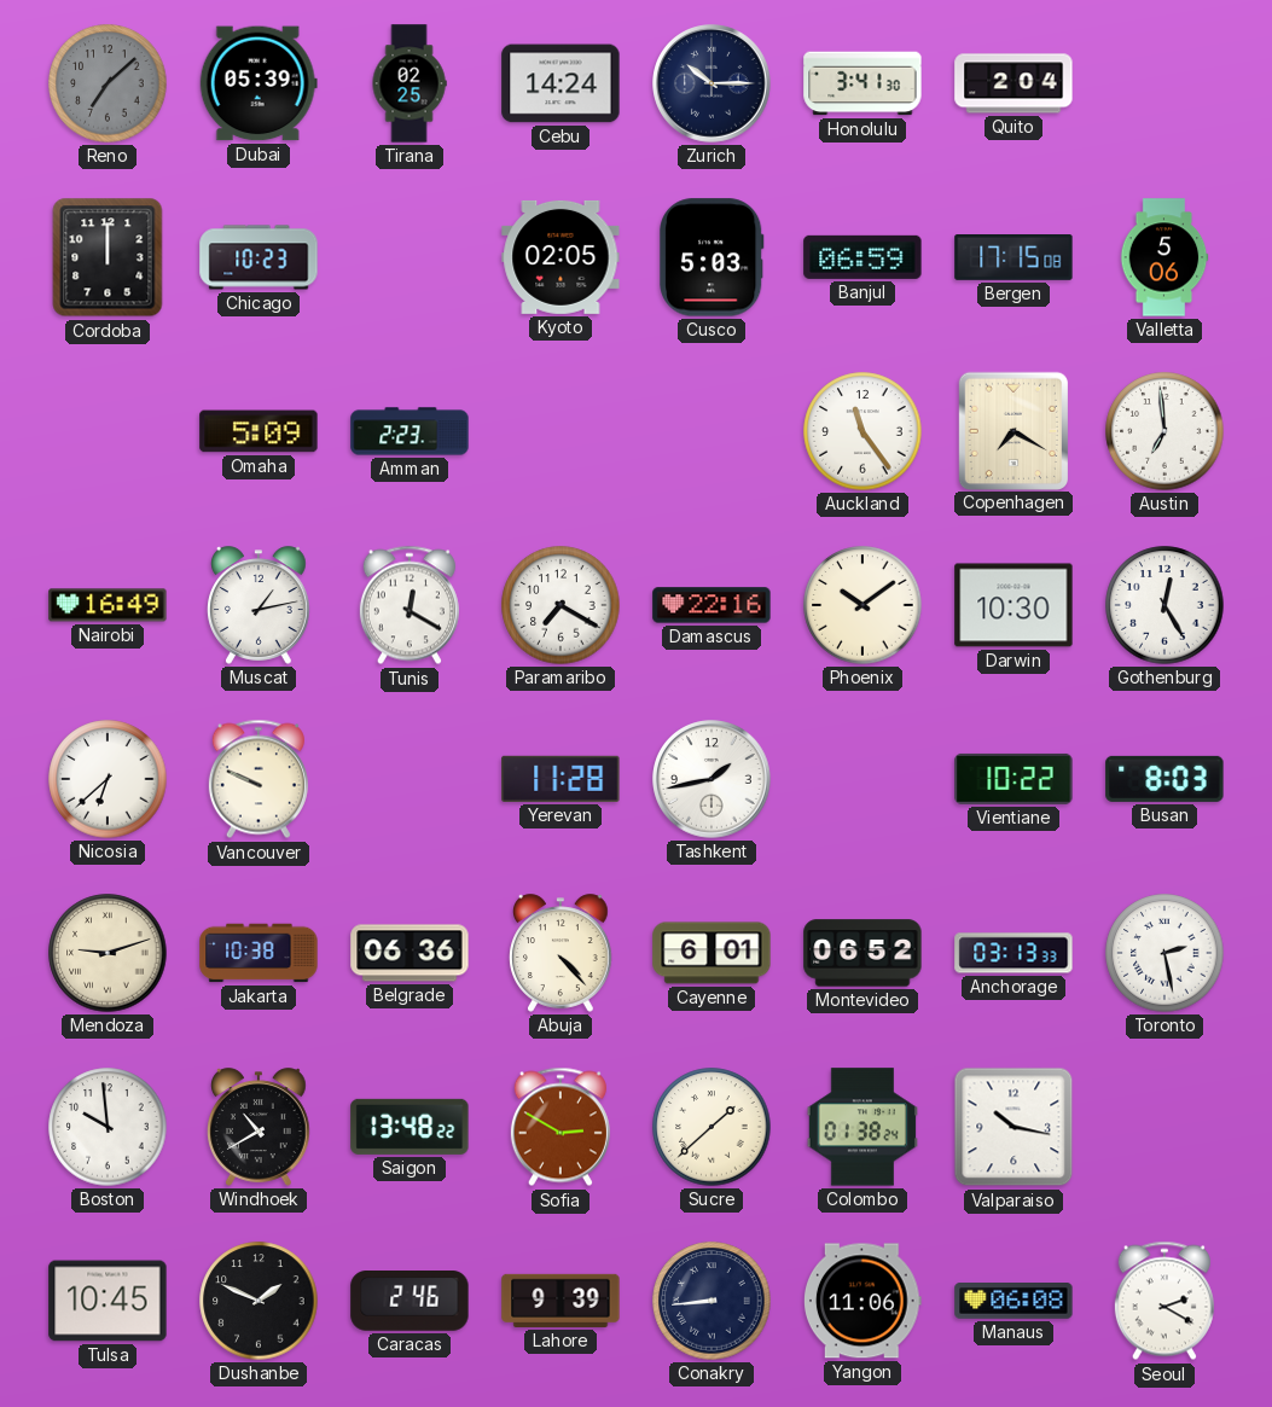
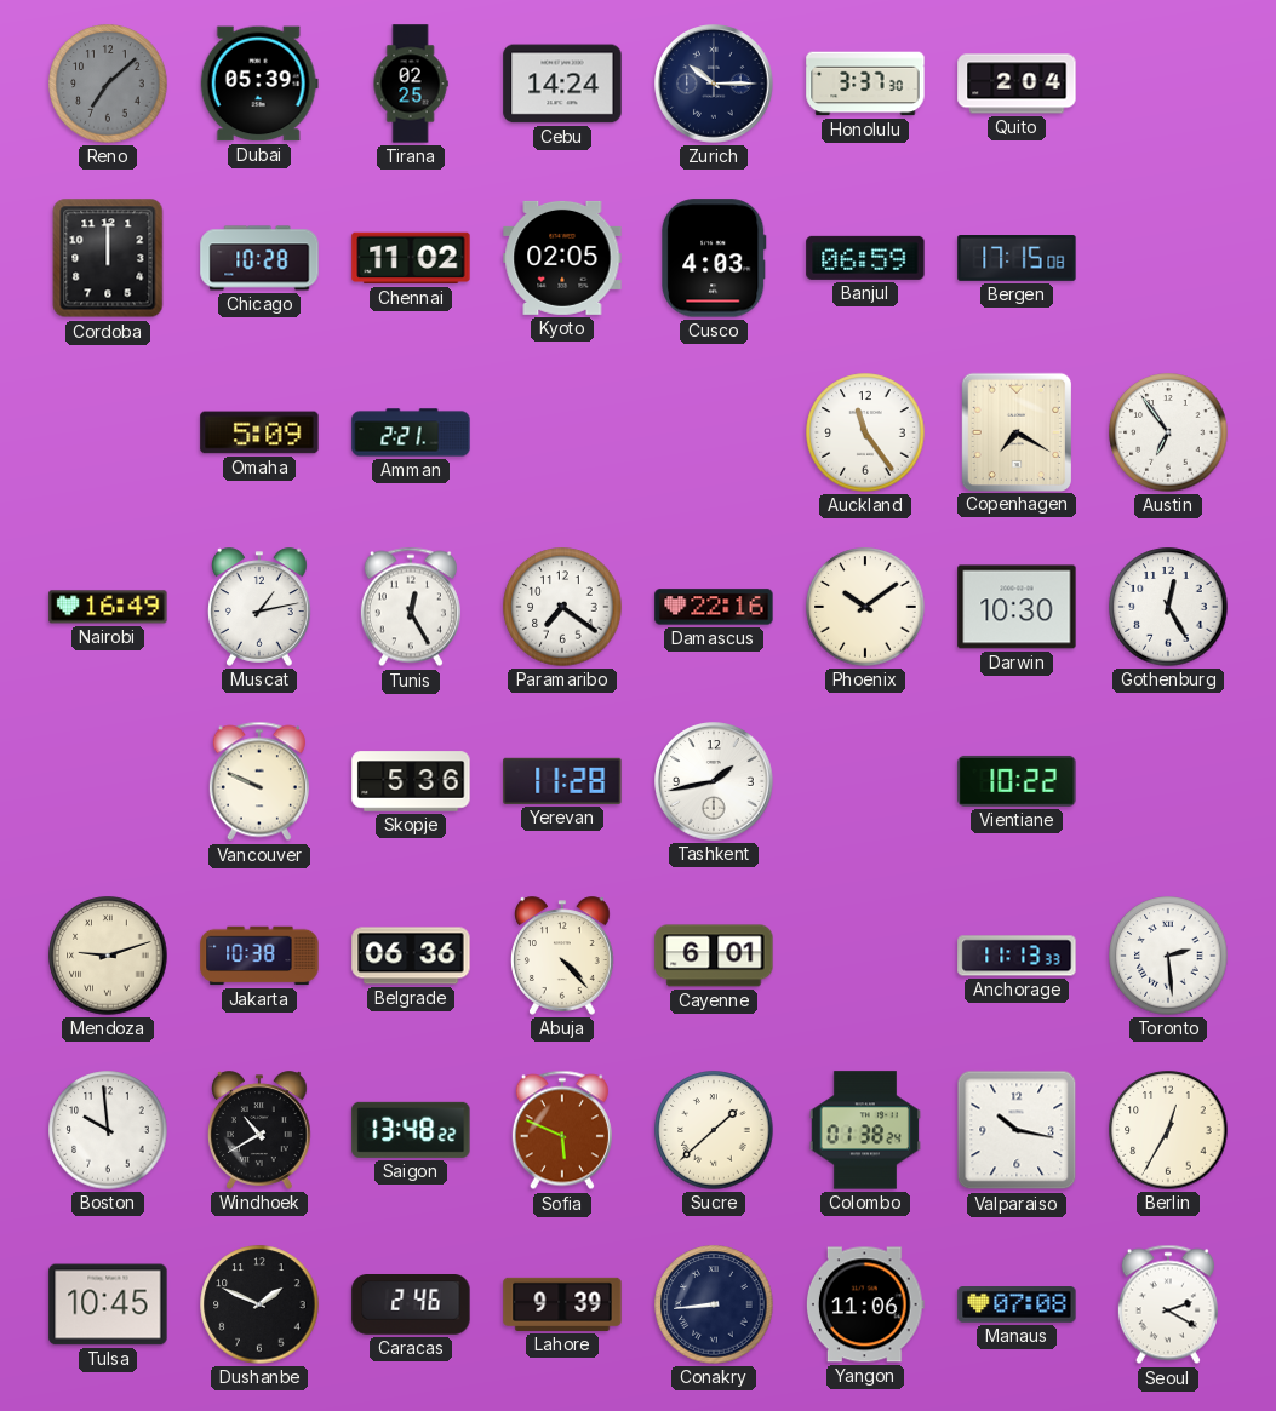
Honolulu: 3:41 -> 3:37 (865, 84)
Chicago: 10:23 -> 10:28 (259, 258)
Chennai: none -> 11:02 (411, 258)
Cusco: 5:03 -> 4:03 (715, 258)
Valletta: 5:06 -> none (1164, 257)
Amman: 2:23 -> 2:21 (411, 432)
Austin: 6:59 -> 6:54 (1168, 432)
Tunis: 12:20 -> 12:25 (411, 607)
Paramaribo: 7:20 -> 7:21 (562, 607)
Nicosia: 6:38 -> none (108, 779)
Skopje: none -> 5:36 (411, 781)
Busan: 8:03 -> none (1164, 779)
Montevideo: 06:52 -> none (862, 953)
Anchorage: 03:13 -> 11:13 (1017, 956)
Toronto: 2:28 -> 2:29 (1168, 956)
Sofia: 2:50 -> 5:49 (562, 1130)
Berlin: none -> 12:35 (1168, 1130)
Manaus: 06:08 -> 07:08 (1017, 1306)
